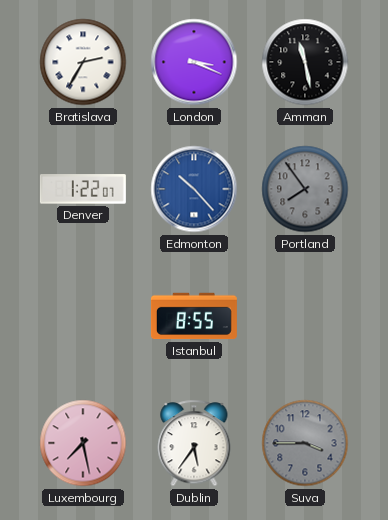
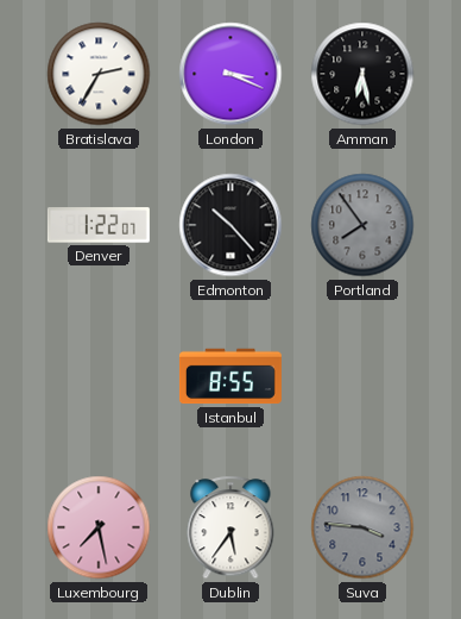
Amman: 11:28 -> 6:28 (362, 74)
Edmonton dial: blue -> black (230, 225)
Suva: 3:45 -> 3:46 (362, 527)
